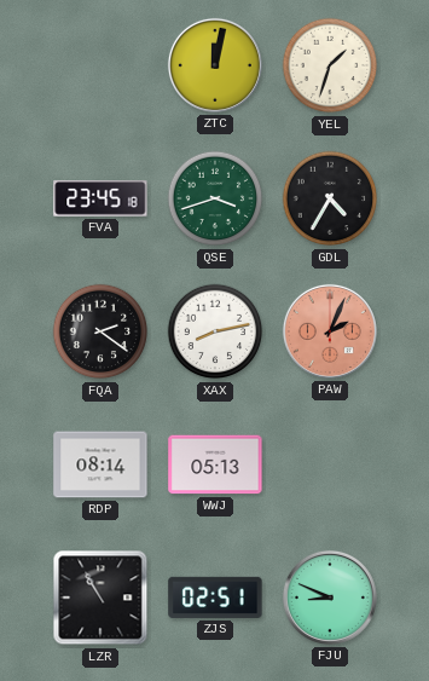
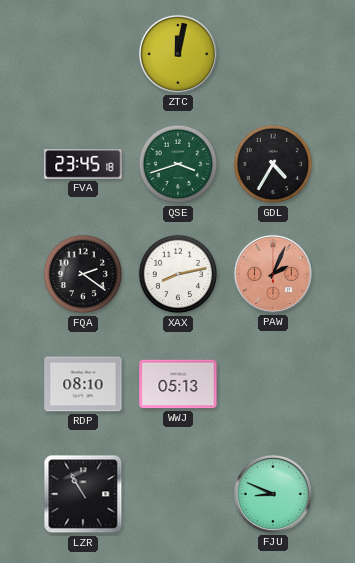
YEL: 1:33 -> none (330, 65)
RDP: 08:14 -> 08:10 (83, 384)
ZJS: 02:51 -> none (215, 598)
